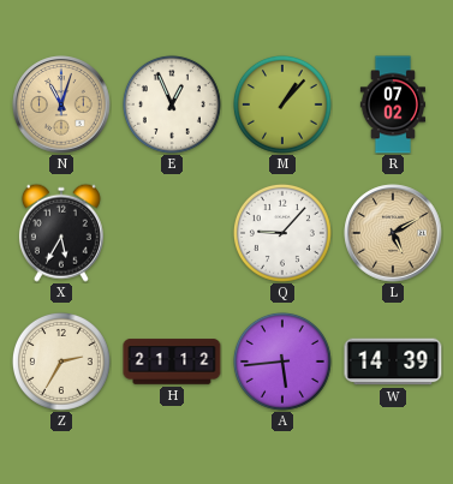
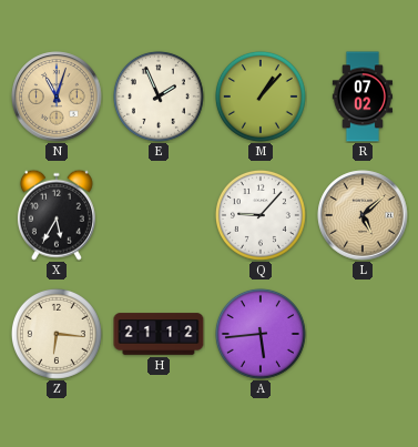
E: 12:56 -> 1:56 (159, 96)
L: 5:10 -> 5:08 (363, 215)
Z: 2:35 -> 6:16 (57, 334)
W: 14:39 -> none (393, 361)
